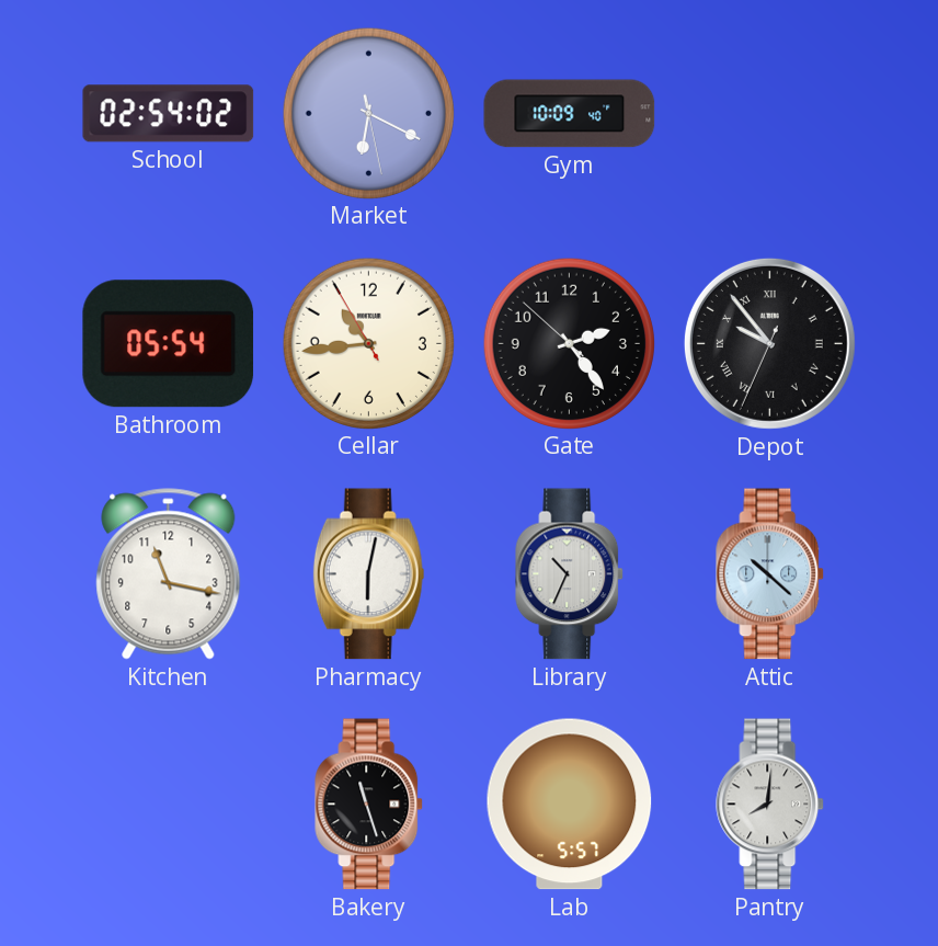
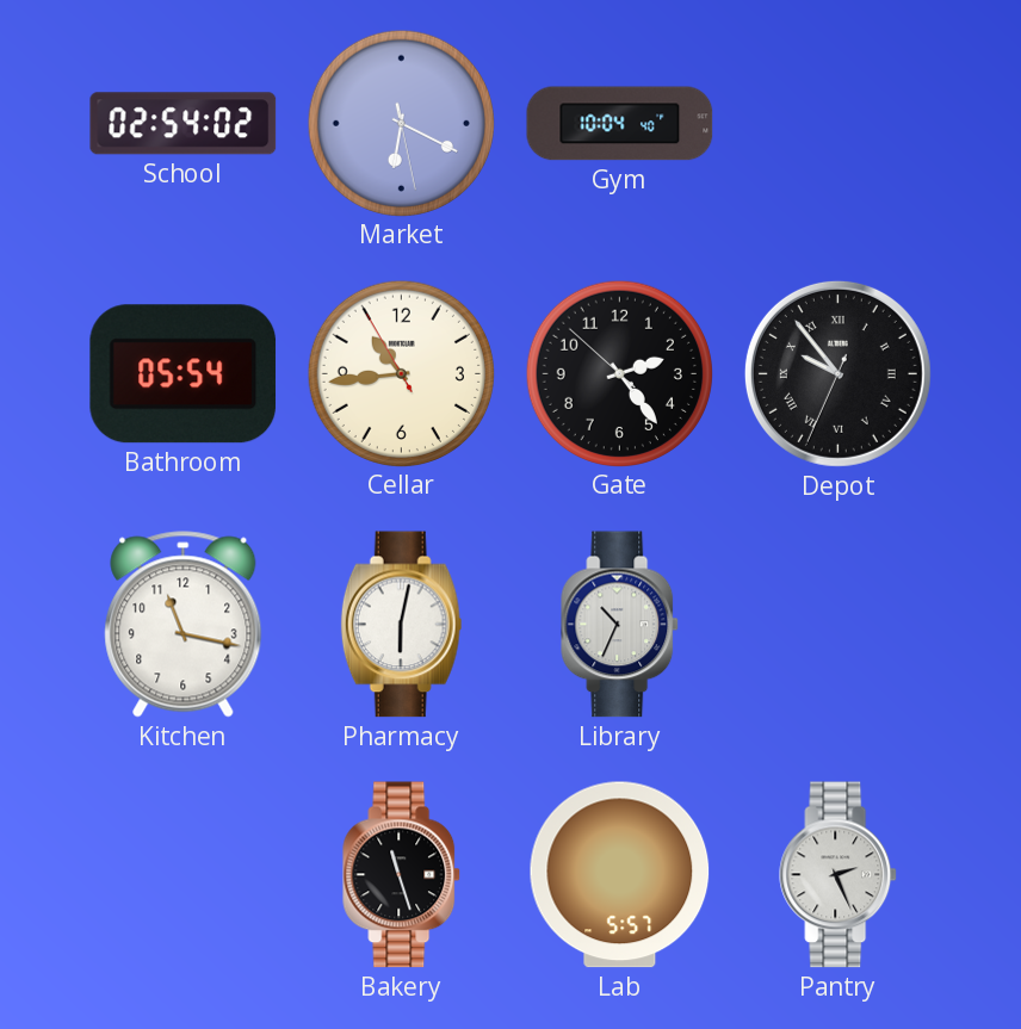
Gym: 10:09 -> 10:04 (620, 124)
Attic: 10:22 -> none (770, 574)
Pantry: 8:01 -> 2:26 (839, 875)
